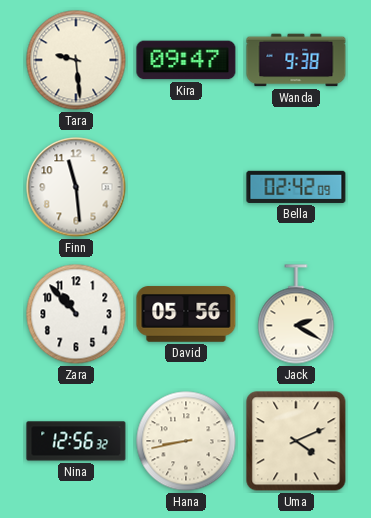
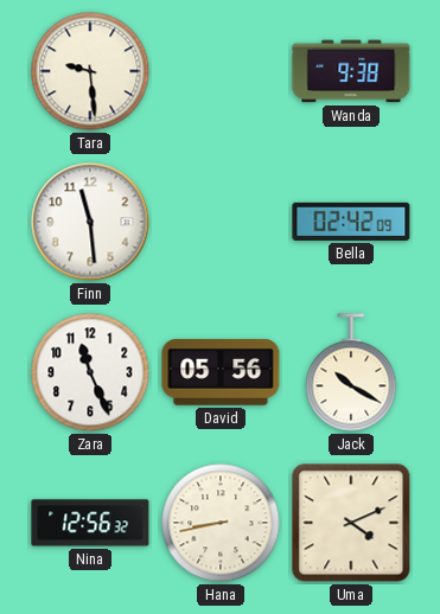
Kira: 09:47 -> none (186, 60)
Zara: 10:53 -> 11:26 (90, 372)
Jack: 2:20 -> 10:20 (351, 372)
